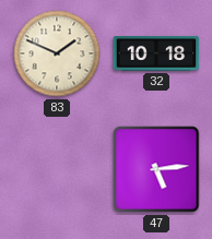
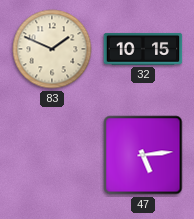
32: 10:18 -> 10:15 (143, 49)
